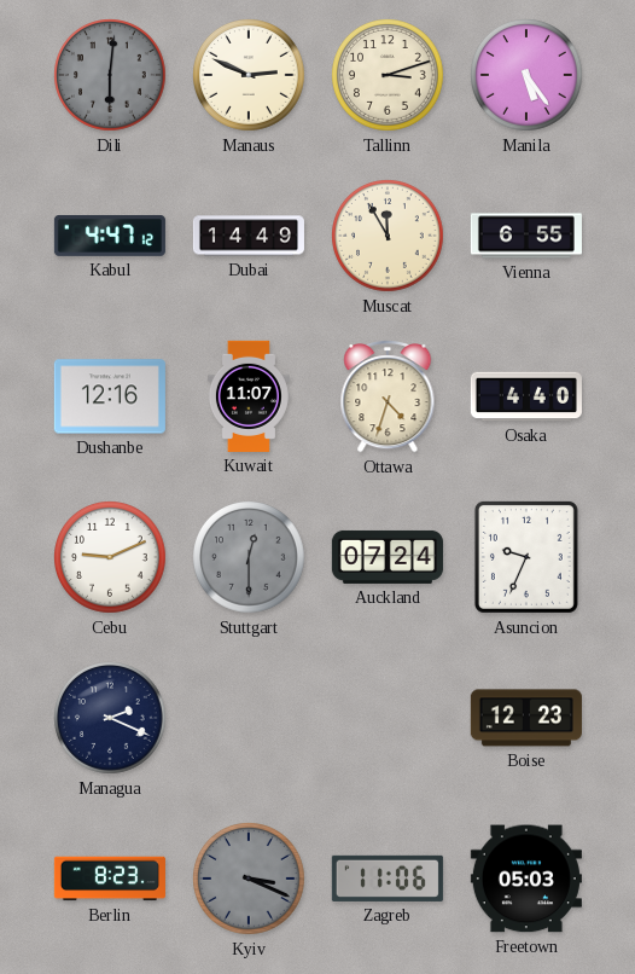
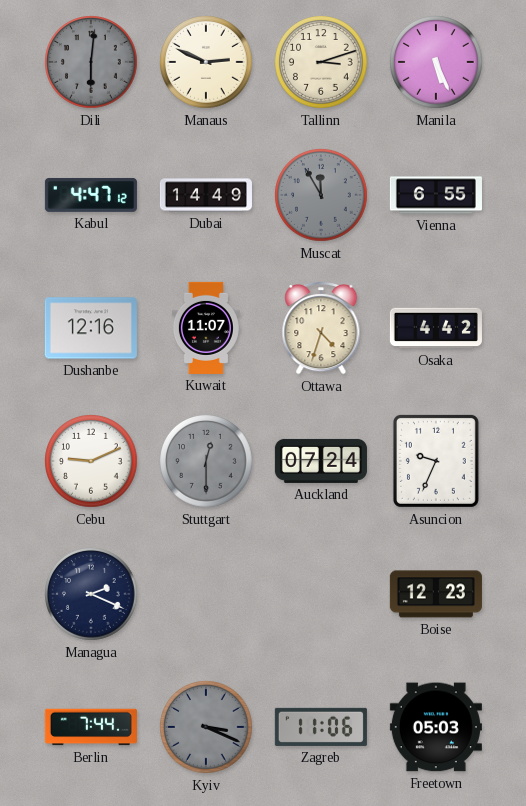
Manila: 5:24 -> 5:26 (437, 63)
Muscat dial: cream -> grey (322, 196)
Osaka: 4:40 -> 4:42 (436, 328)
Berlin: 8:23 -> 7:44 (91, 727)
